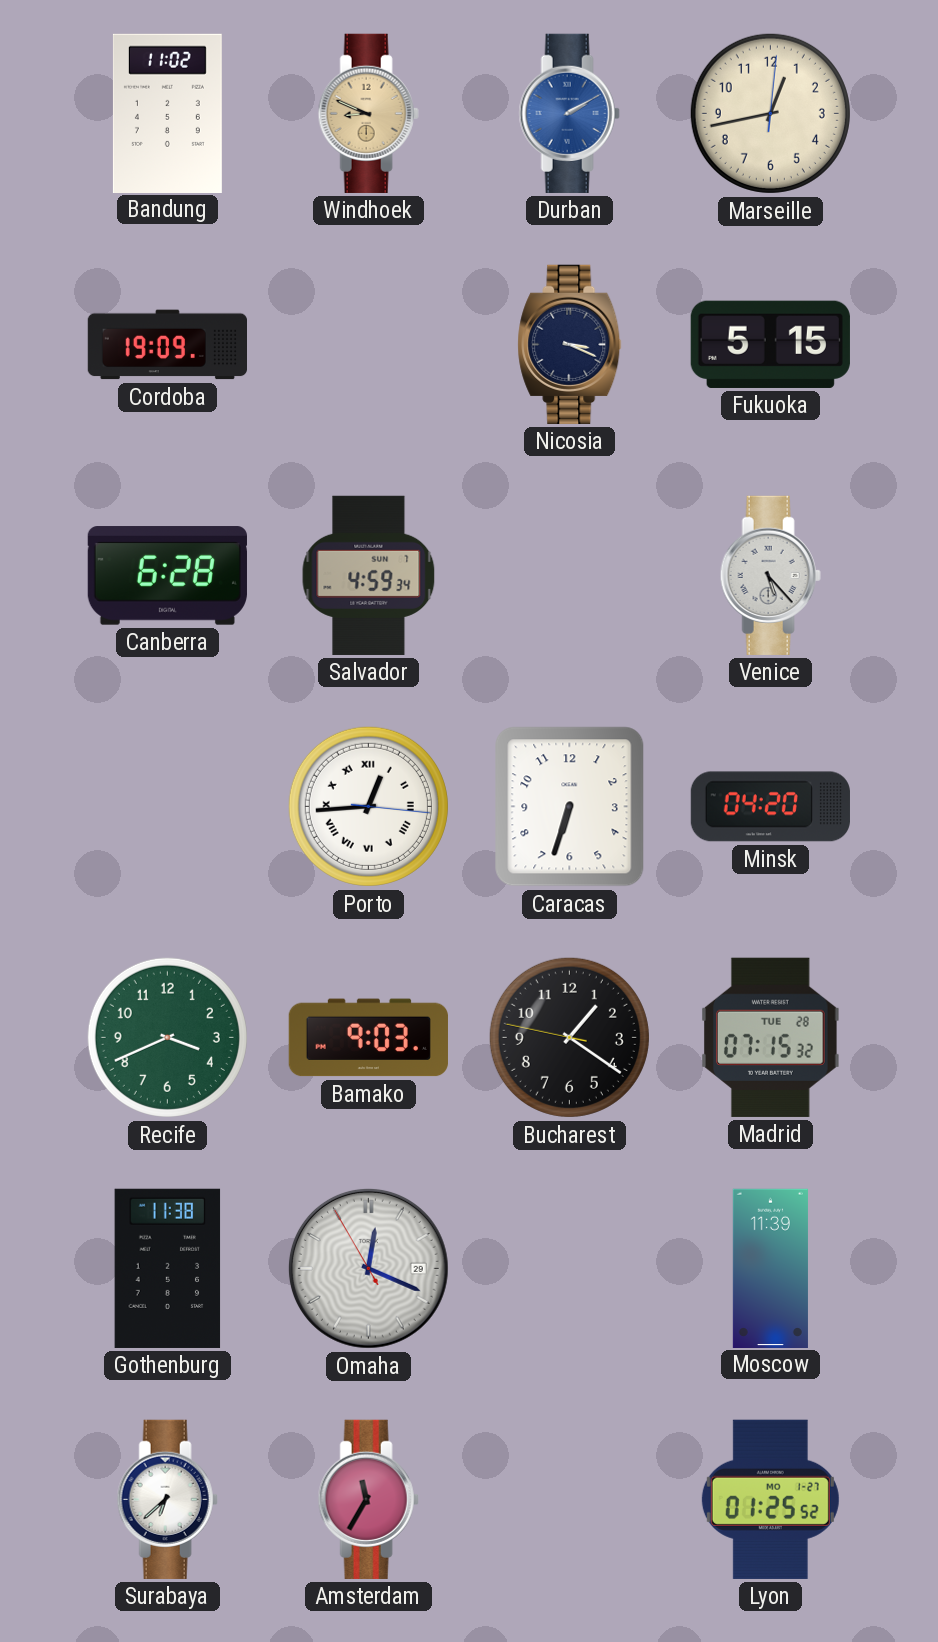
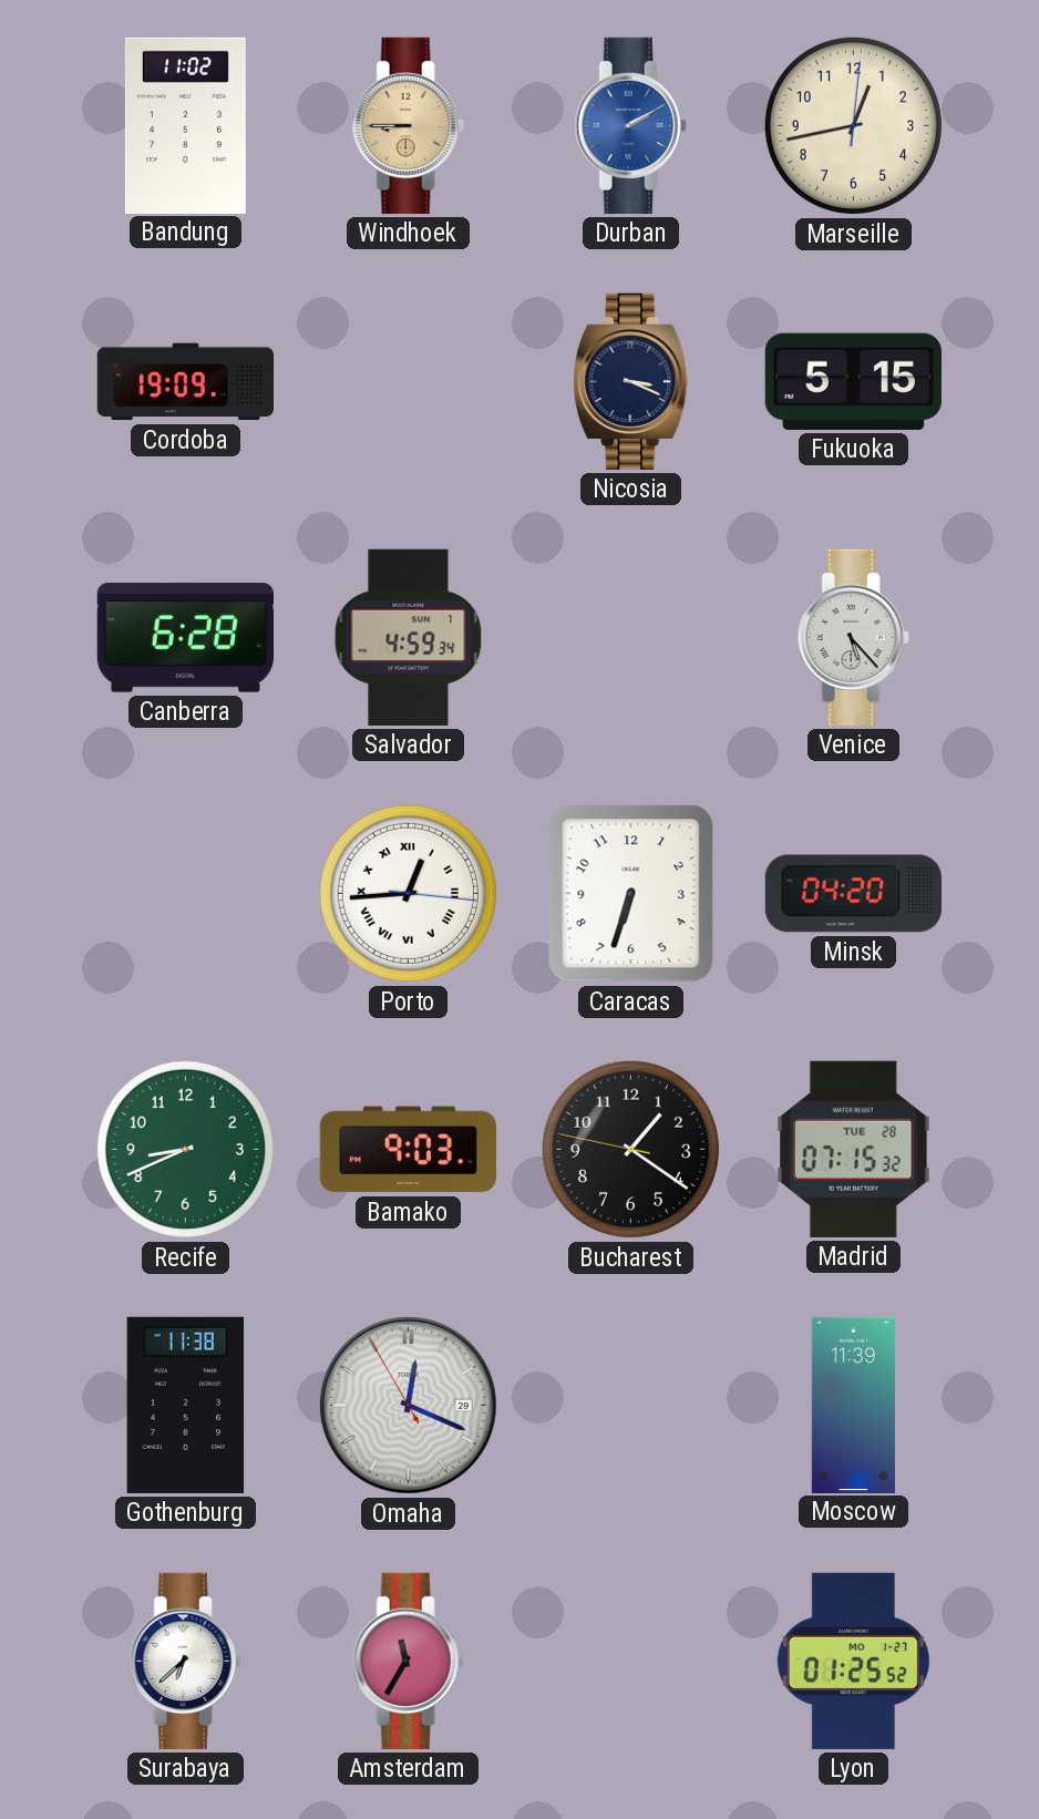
Windhoek: 8:49 -> 8:45 (408, 125)
Recife: 3:41 -> 8:41 (185, 1149)
